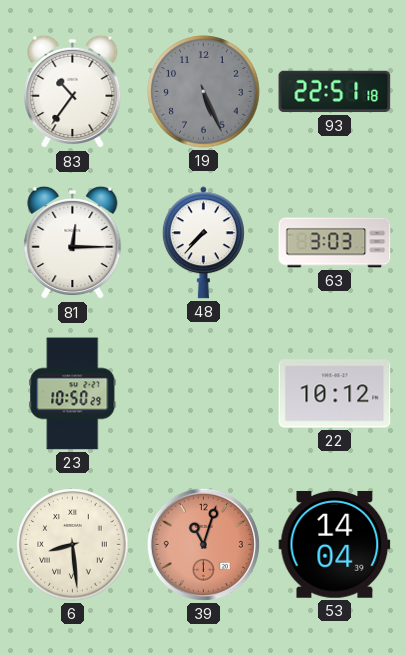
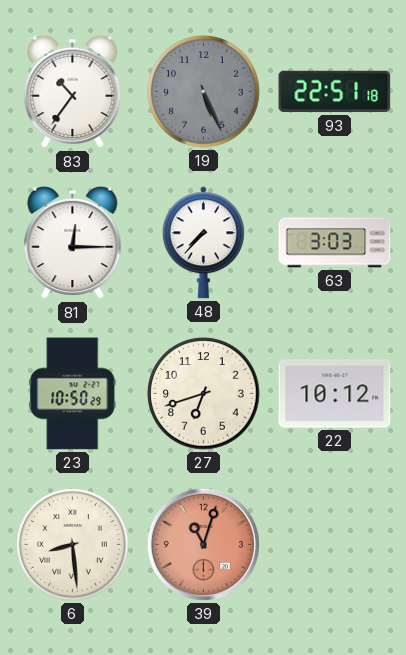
27: none -> 6:42 (204, 394)
53: 14:04 -> none (335, 545)
